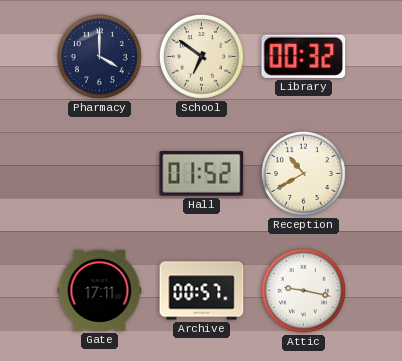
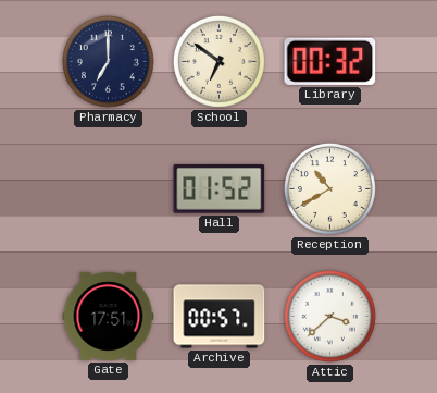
Pharmacy: 4:00 -> 7:00 (109, 61)
Gate: 17:11 -> 17:51 (109, 316)
Attic: 9:17 -> 3:38 (330, 316)
